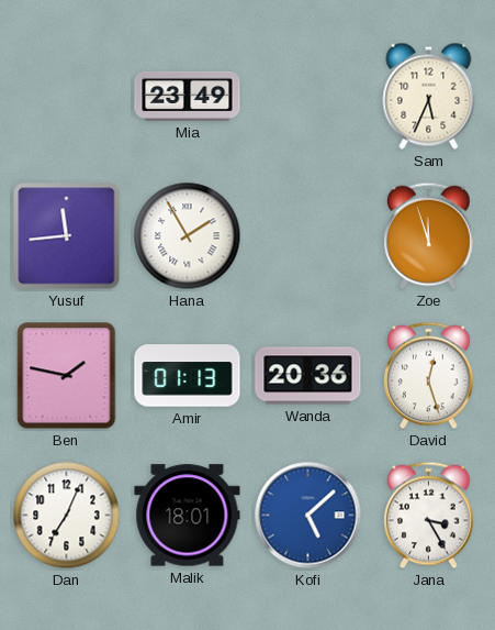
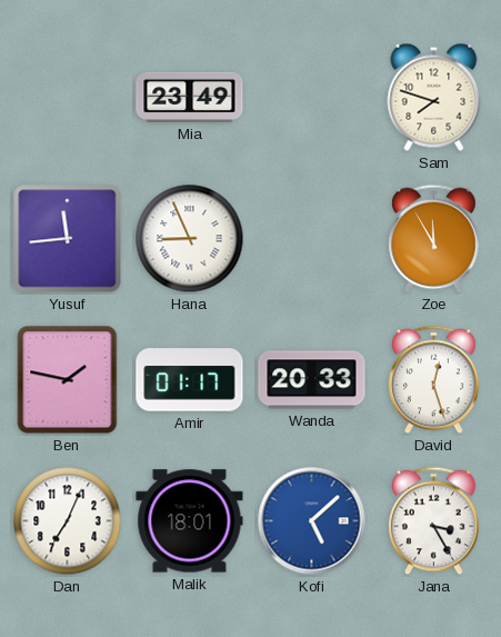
Sam: 5:34 -> 7:48 (434, 97)
Hana: 1:55 -> 8:56 (190, 239)
Zoe: 11:57 -> 11:55 (434, 239)
Amir: 01:13 -> 01:17 (190, 380)
Wanda: 20:36 -> 20:33 (312, 380)
